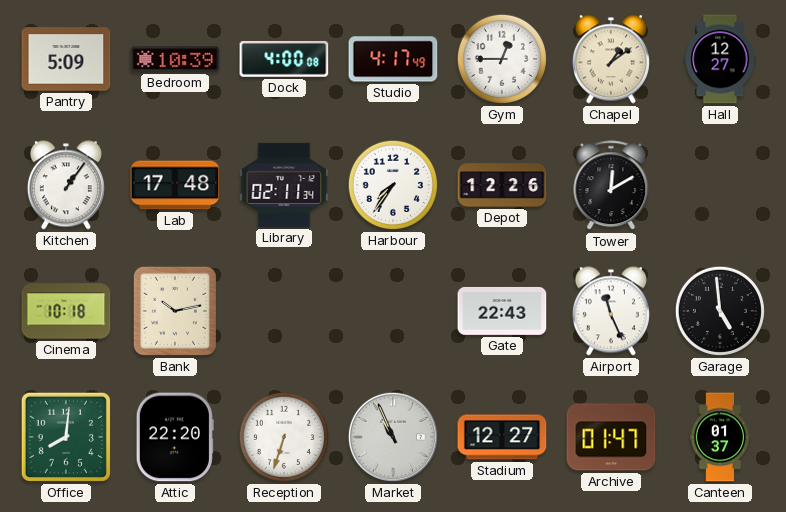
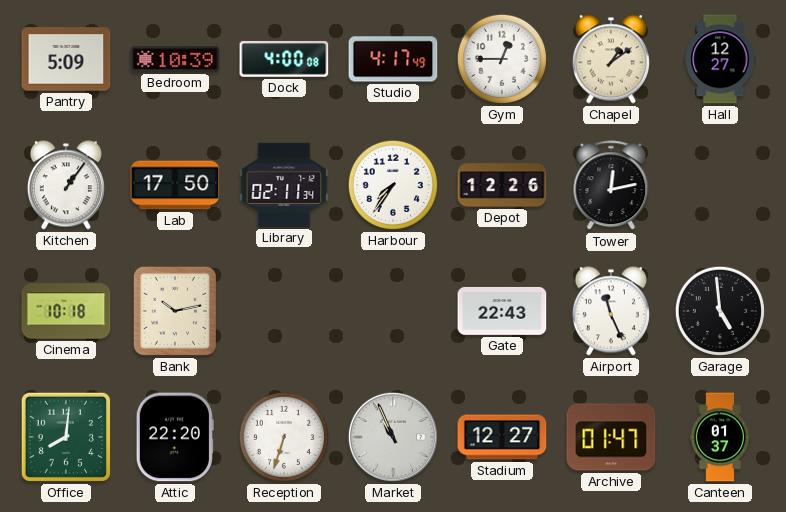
Lab: 17:48 -> 17:50 (175, 185)
Tower: 12:10 -> 12:13 (611, 186)
